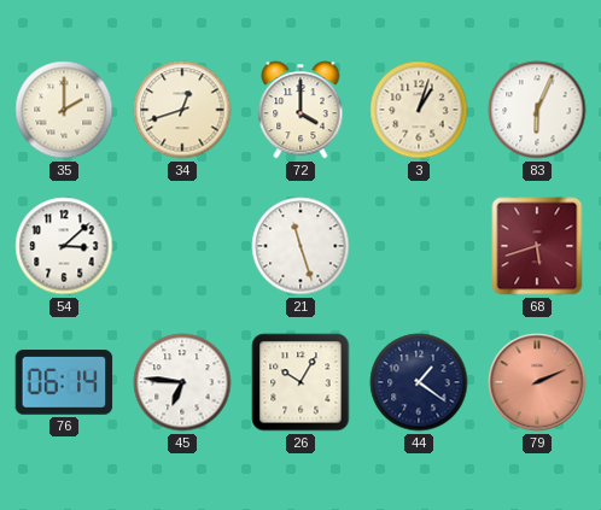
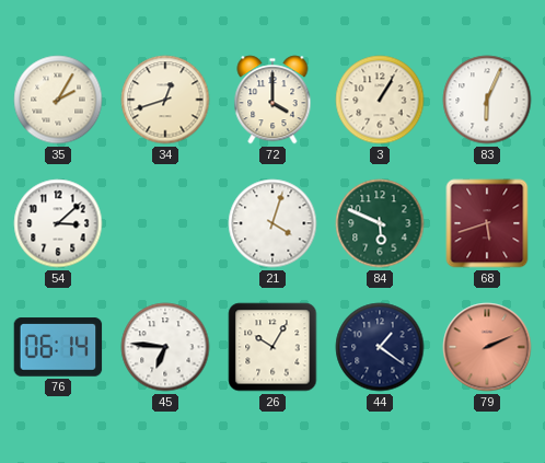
35: 2:00 -> 2:05 (58, 100)
3: 1:03 -> 1:05 (380, 100)
21: 11:27 -> 4:03 (272, 223)
84: none -> 5:49 (380, 223)
